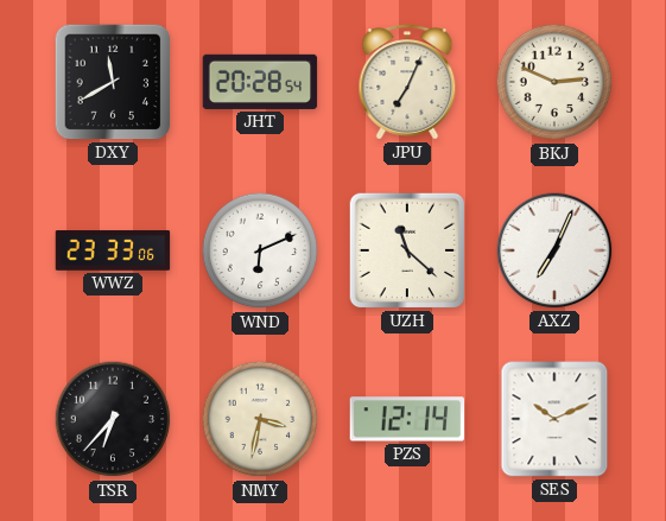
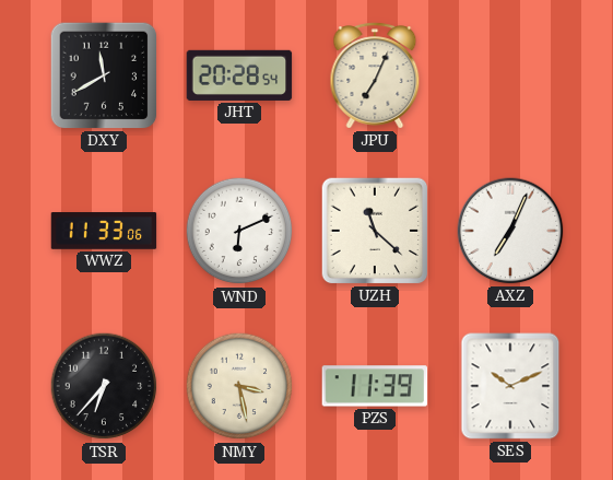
BKJ: 2:49 -> none (554, 82)
WWZ: 23:33 -> 11:33 (104, 231)
NMY: 3:32 -> 3:28 (239, 386)
PZS: 12:14 -> 11:39 (375, 386)
